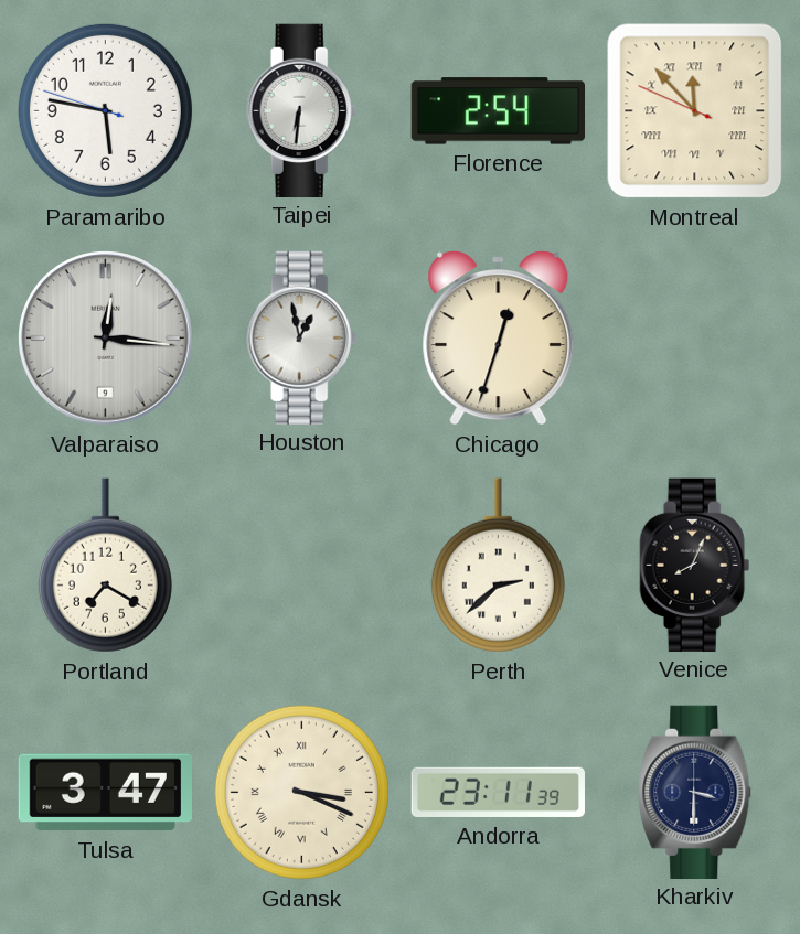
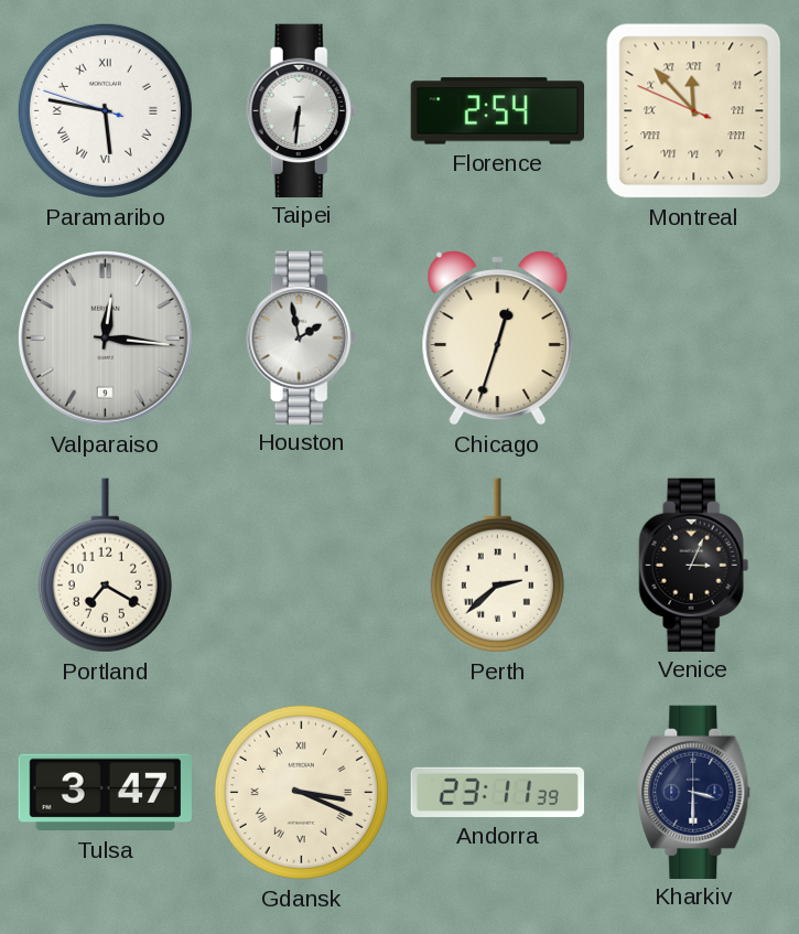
Paramaribo numerals: Arabic -> Roman (105, 110)
Houston: 12:58 -> 1:58 (302, 337)
Venice: 8:04 -> 3:04 (694, 565)
